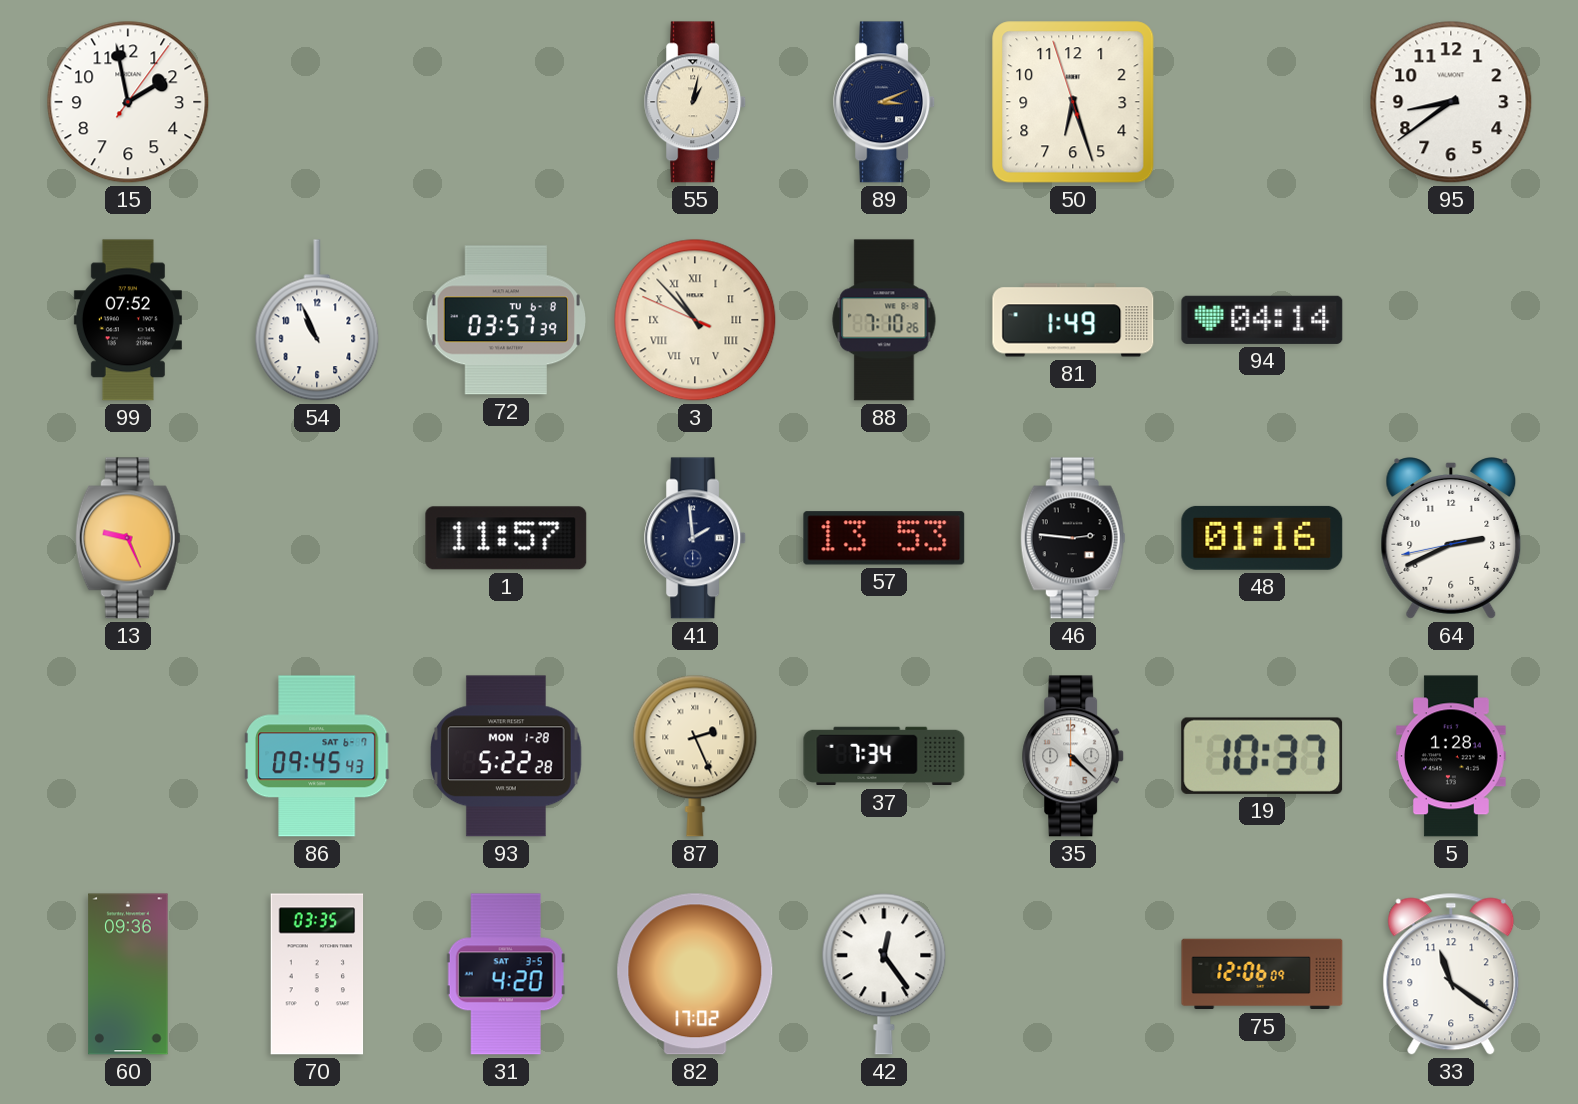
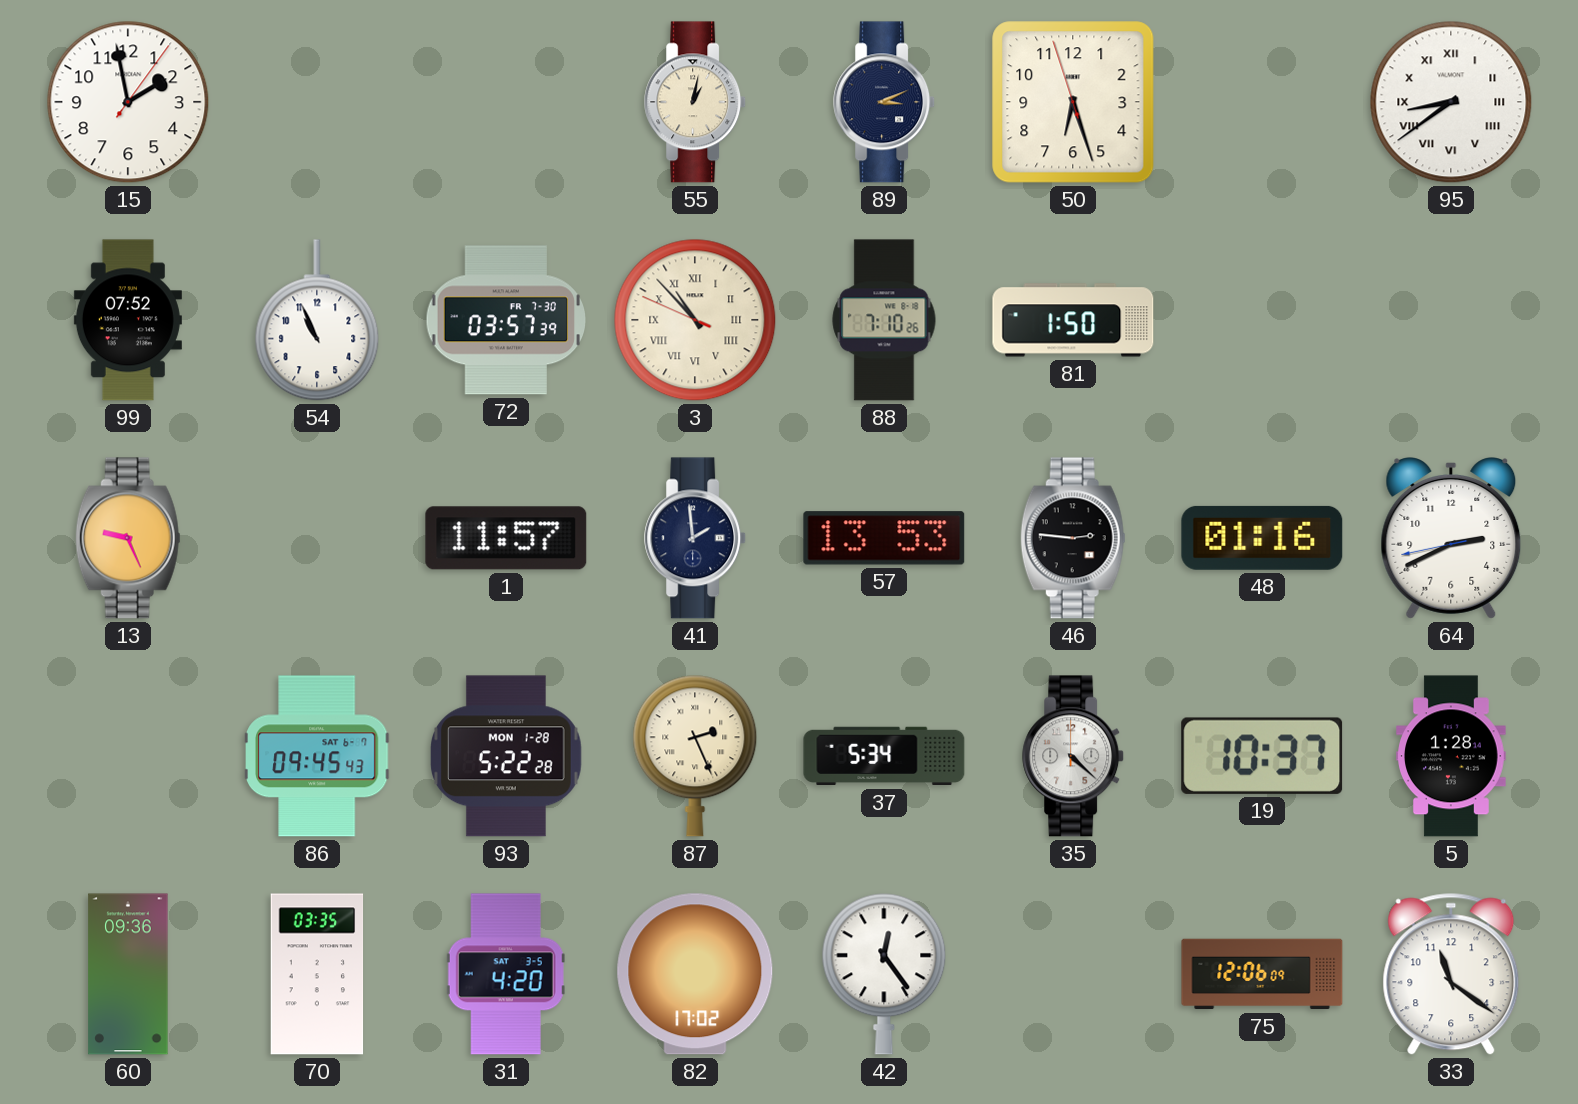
95 numerals: Arabic -> Roman (1451, 102)
72 date: TU 6-8 -> FR 7-30 (506, 320)
81: 1:49 -> 1:50 (1073, 320)
94: 04:14 -> none (1262, 320)
37: 7:34 -> 5:34 (884, 756)
